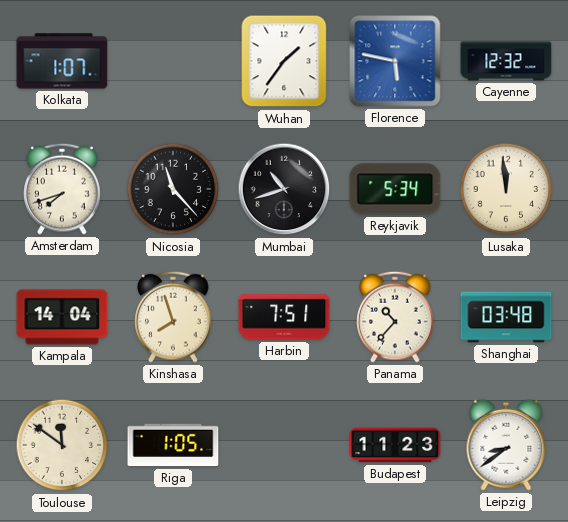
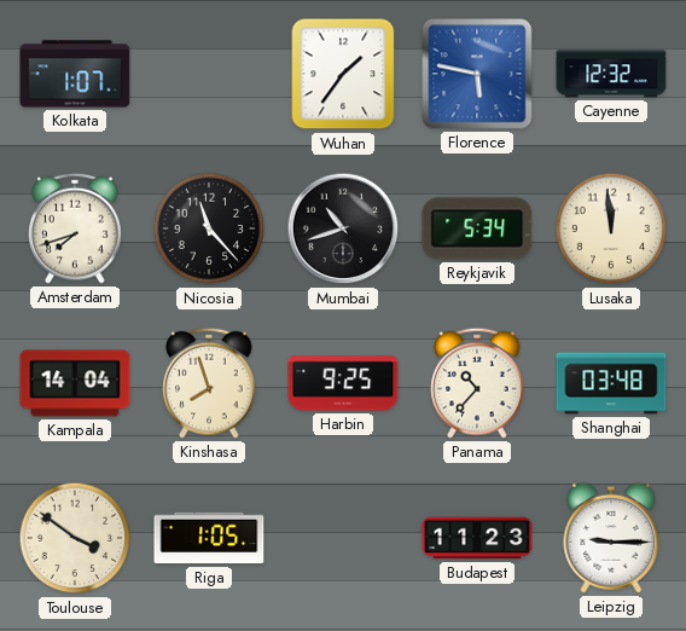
Harbin: 7:51 -> 9:25 (343, 383)
Toulouse: 11:51 -> 3:51 (75, 538)
Leipzig: 8:39 -> 9:15 (611, 538)
